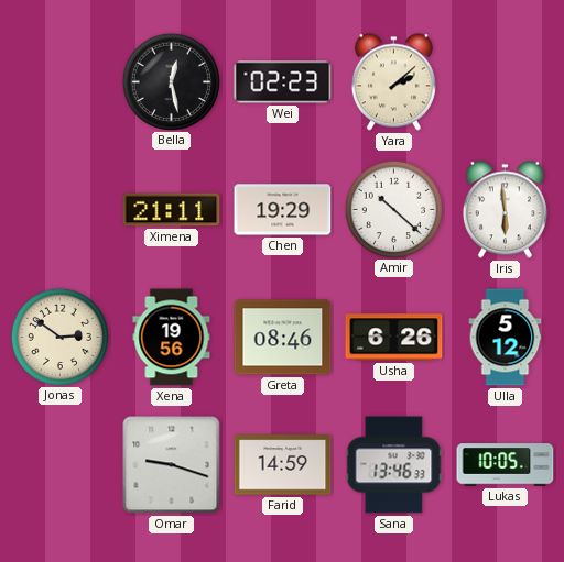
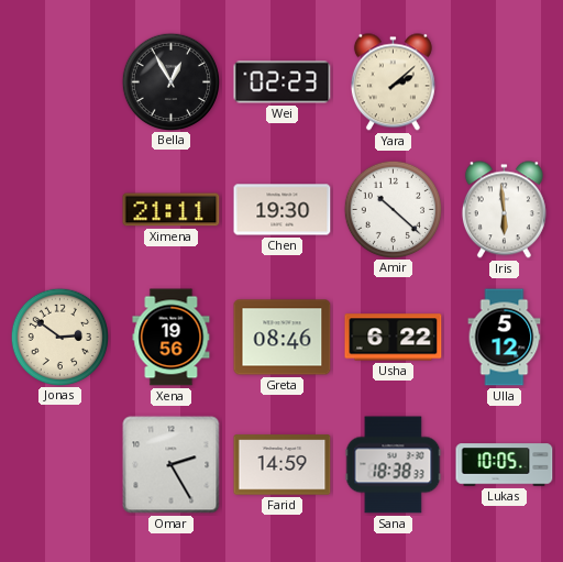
Bella: 12:28 -> 12:55 (170, 81)
Chen: 19:29 -> 19:30 (283, 210)
Usha: 6:26 -> 6:22 (394, 338)
Omar: 9:18 -> 2:25 (172, 465)
Sana: 13:46 -> 18:38 (394, 465)
